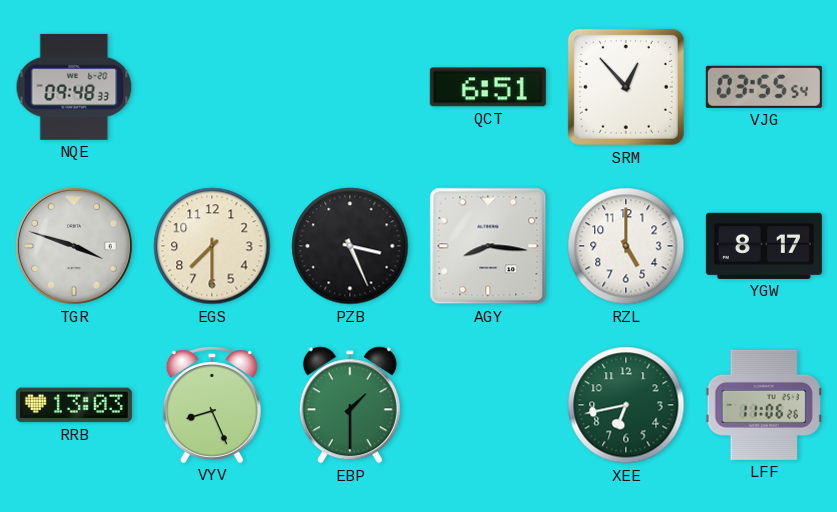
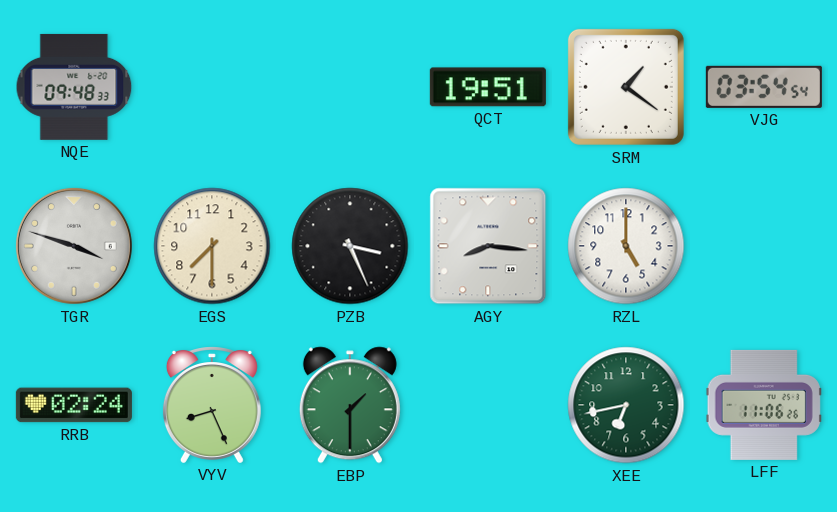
QCT: 6:51 -> 19:51 (488, 87)
SRM: 12:53 -> 1:21 (626, 87)
VJG: 03:55 -> 03:54 (764, 87)
YGW: 8:17 -> none (764, 246)
RRB: 13:03 -> 02:24 (74, 405)
